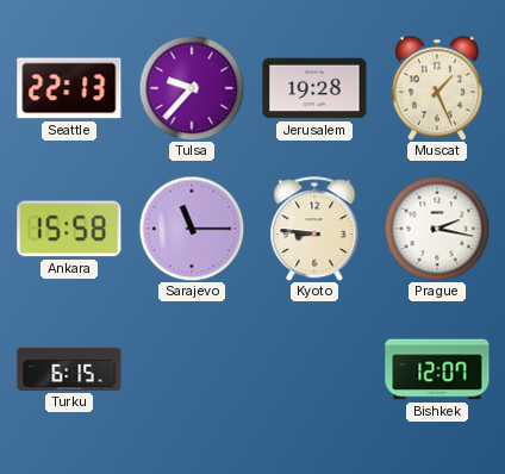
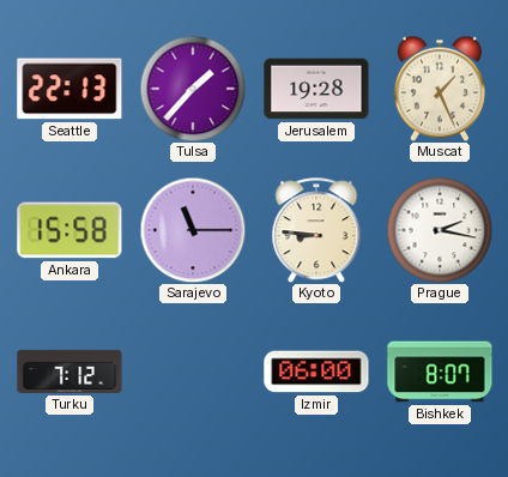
Tulsa: 9:37 -> 1:37 (193, 89)
Turku: 6:15 -> 7:12 (69, 372)
Izmir: none -> 06:00 (316, 372)
Bishkek: 12:07 -> 8:07 (440, 372)
